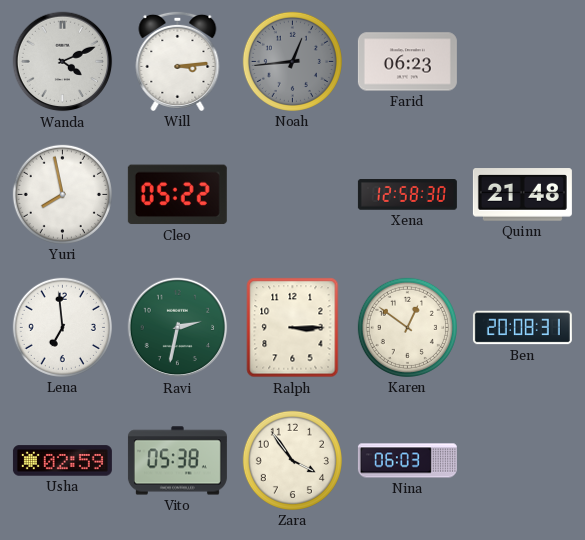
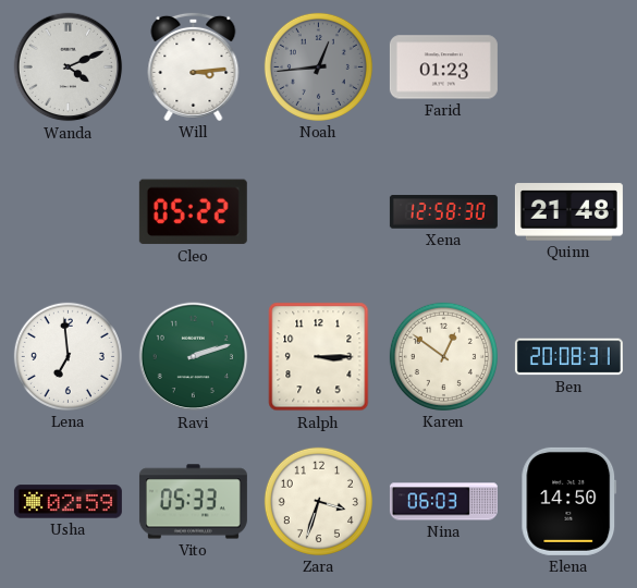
Farid: 06:23 -> 01:23 (443, 68)
Yuri: 7:58 -> none (62, 194)
Ravi: 2:32 -> 2:12 (194, 357)
Vito: 05:38 -> 05:33 (193, 502)
Zara: 3:54 -> 3:33 (318, 501)
Elena: none -> 14:50 (569, 501)
